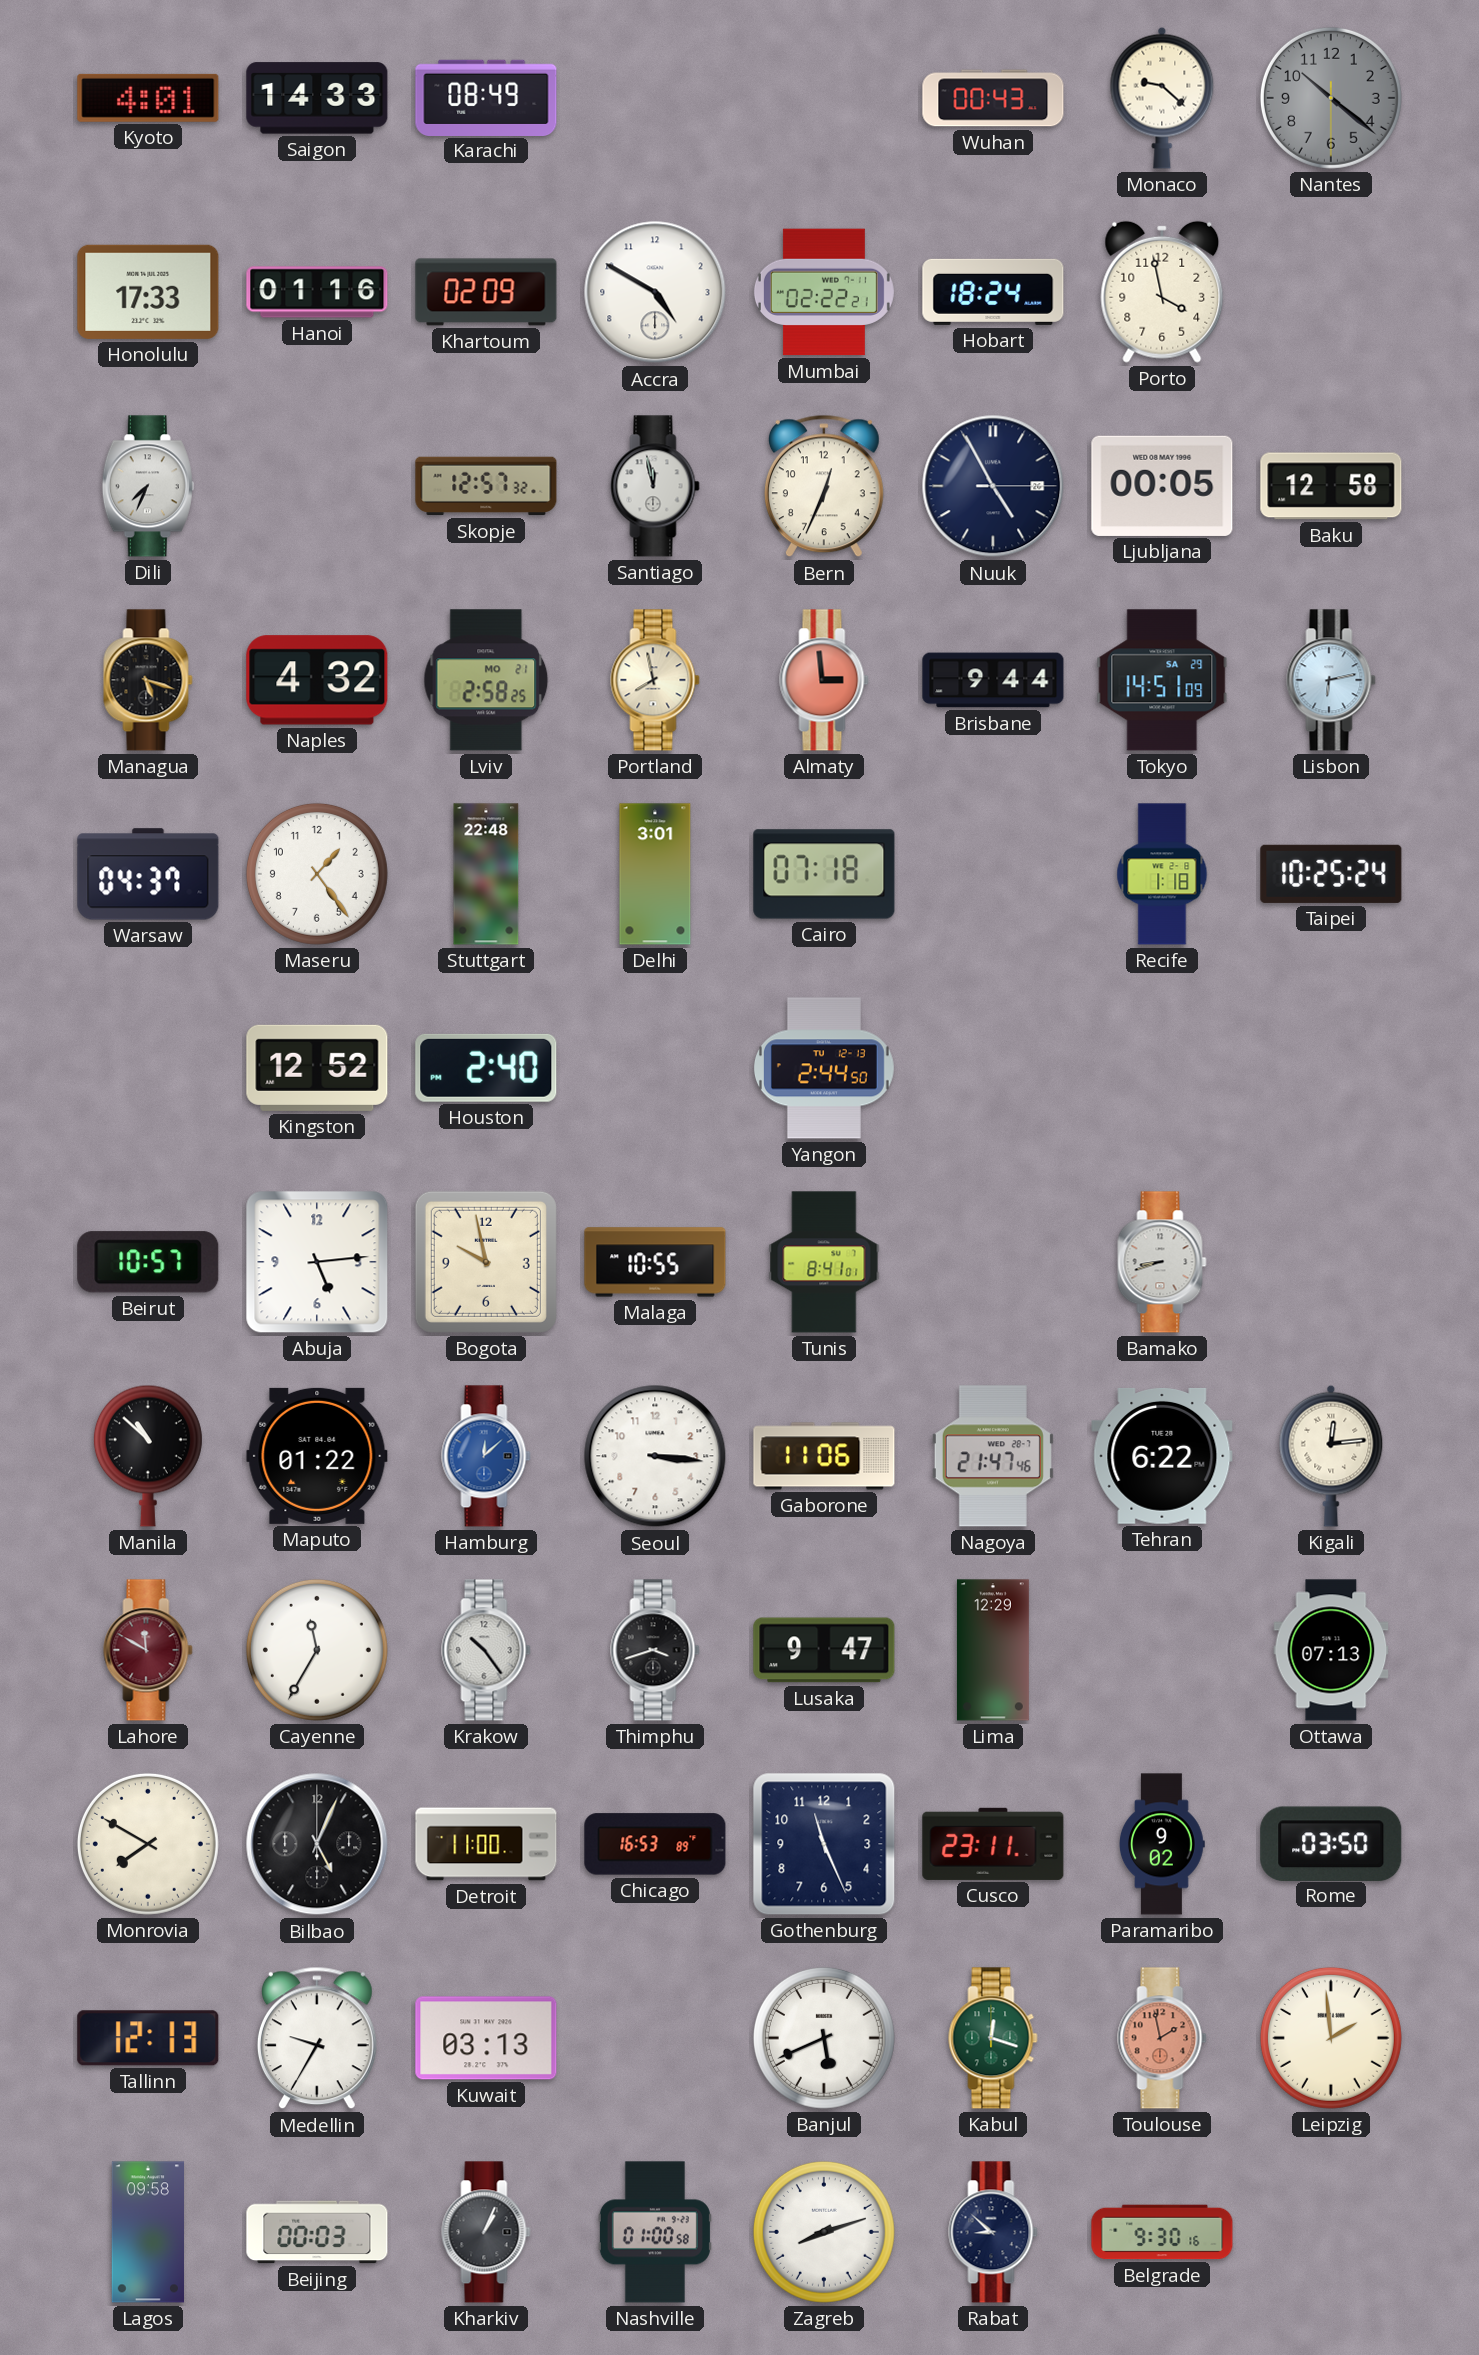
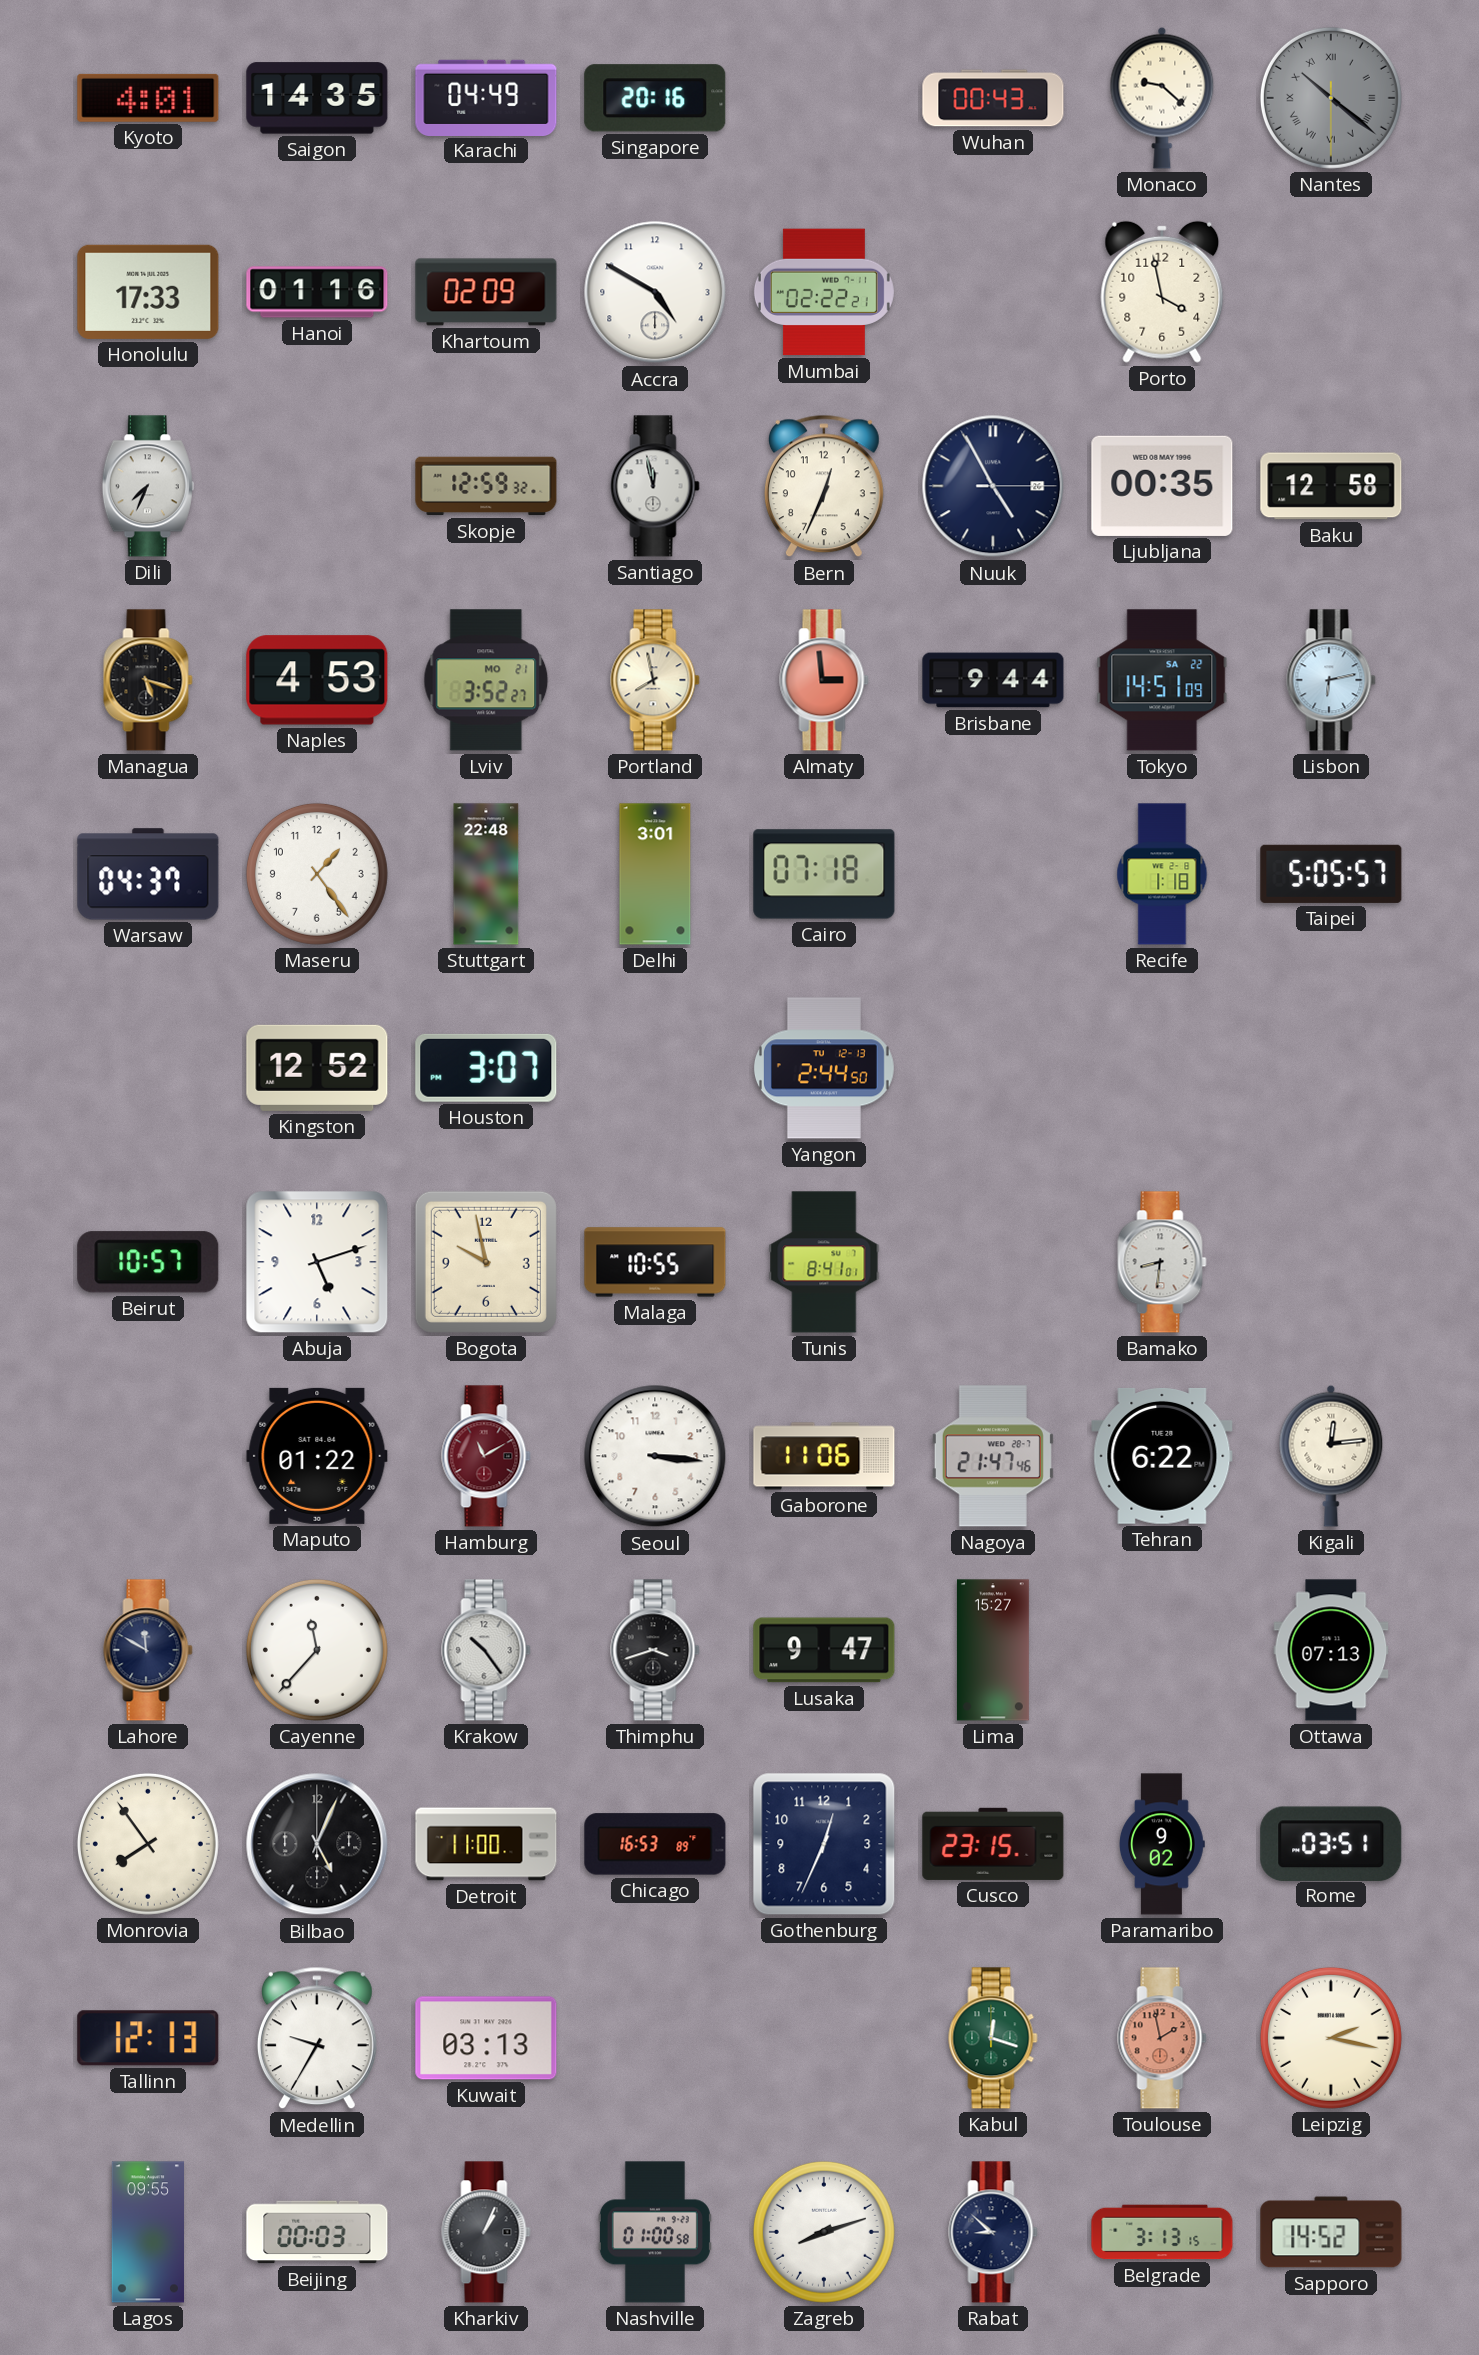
Saigon: 14:33 -> 14:35 (317, 98)
Karachi: 08:49 -> 04:49 (486, 97)
Singapore: none -> 20:16 (655, 98)
Nantes numerals: Arabic -> Roman (1331, 98)
Hobart: 18:24 -> none (993, 292)
Skopje: 12:57 -> 12:59 (486, 486)
Ljubljana: 00:05 -> 00:35 (1162, 486)
Naples: 4:32 -> 4:53 (317, 680)
Lviv: 2:58 -> 3:52 (486, 680)
Tokyo date: SA 29 -> SA 22 (1162, 680)
Taipei: 10:25 -> 5:05 (1331, 874)
Houston: 2:40 -> 3:07 (486, 1068)
Abuja: 5:14 -> 5:12 (317, 1262)
Bamako: 8:42 -> 8:31 (1162, 1262)
Manila: 10:52 -> none (148, 1456)
Hamburg: 12:08 -> 11:10 (486, 1456)
Hamburg dial: blue -> burgundy (486, 1456)
Lahore dial: burgundy -> navy (148, 1650)
Cayenne: 11:35 -> 11:37 (317, 1650)
Lima: 12:29 -> 15:27 (993, 1650)
Monrovia: 7:50 -> 7:54 (148, 1844)
Gothenburg: 11:26 -> 12:34 (824, 1844)
Cusco: 23:11 -> 23:15 (993, 1844)
Rome: 03:50 -> 03:51 (1331, 1843)
Banjul: 5:41 -> none (824, 2038)
Leipzig: 1:59 -> 2:17 (1331, 2038)
Lagos: 09:58 -> 09:55 (147, 2232)
Belgrade: 9:30 -> 3:13 (1162, 2232)
Sapporo: none -> 14:52 (1331, 2232)
